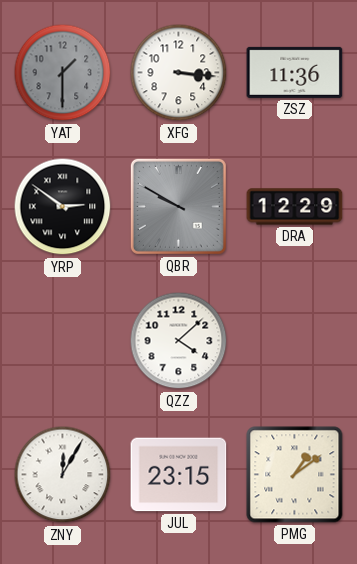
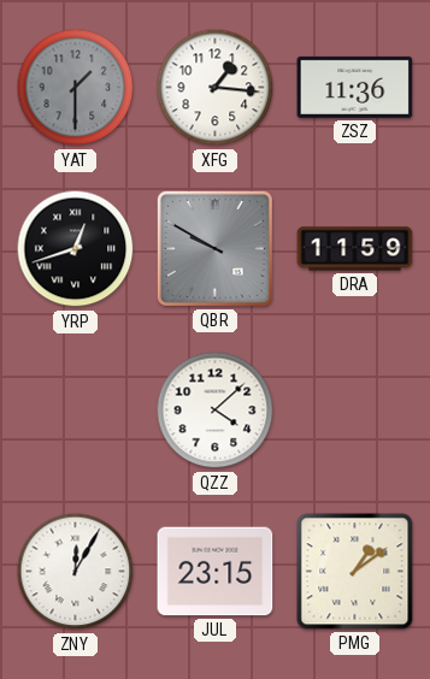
XFG: 3:16 -> 1:16 (216, 88)
YRP: 2:51 -> 12:42 (76, 249)
DRA: 12:29 -> 11:59 (355, 249)
